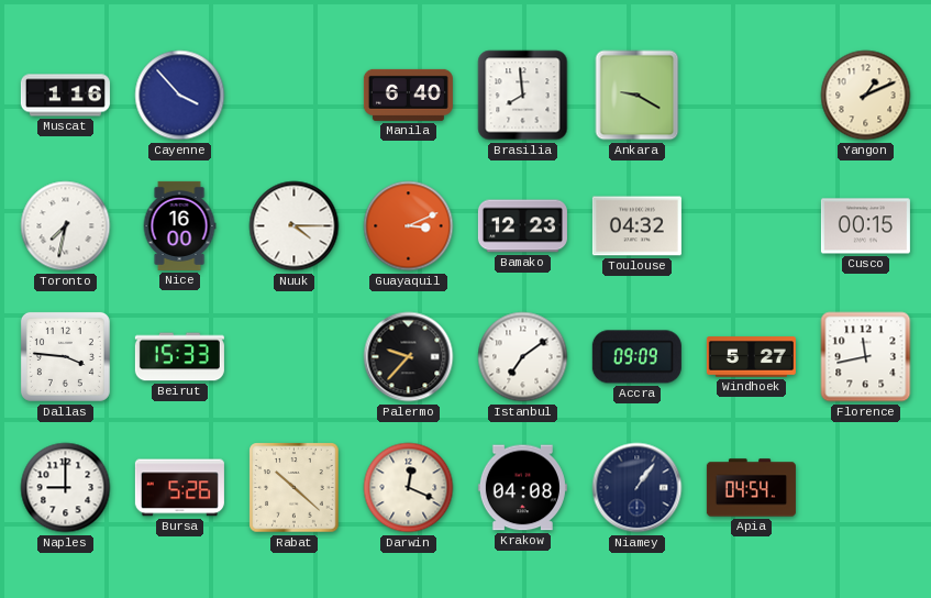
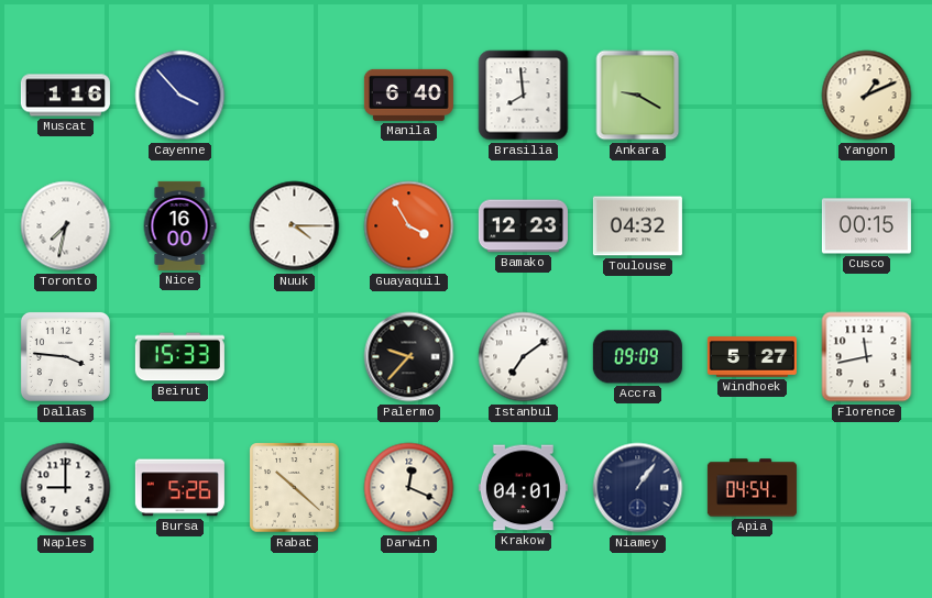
Guayaquil: 3:11 -> 3:55 (409, 226)
Krakow: 04:08 -> 04:01 (523, 488)
